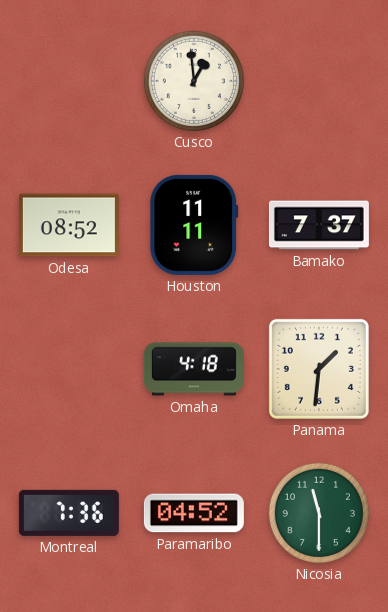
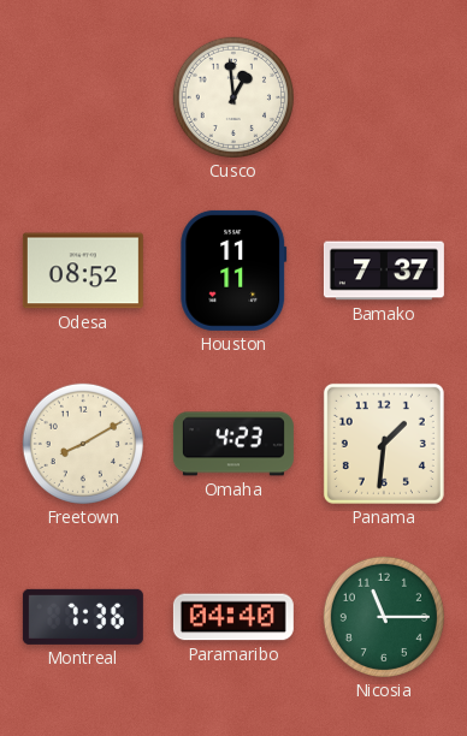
Freetown: none -> 8:10 (83, 444)
Omaha: 4:18 -> 4:23 (233, 444)
Paramaribo: 04:52 -> 04:40 (233, 617)
Nicosia: 11:30 -> 11:15 (384, 617)
